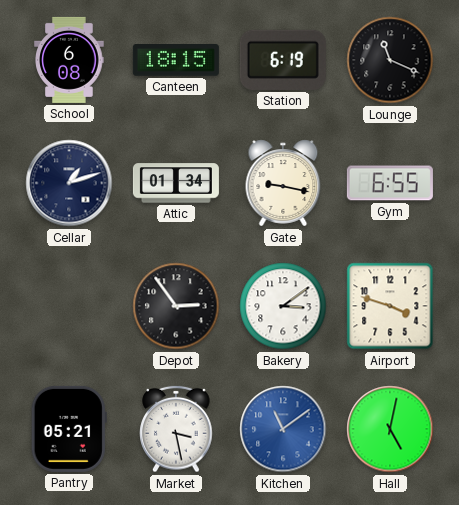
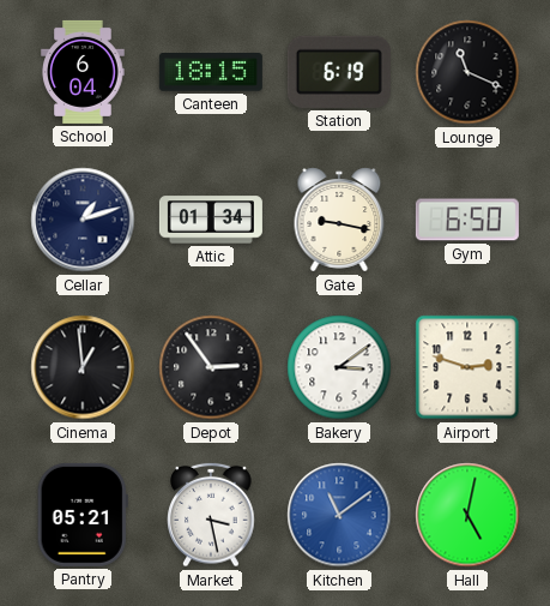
School: 6:08 -> 6:04 (83, 72)
Gym: 6:55 -> 6:50 (467, 220)
Cinema: none -> 12:59 (83, 367)
Airport: 3:48 -> 2:48 (467, 367)
